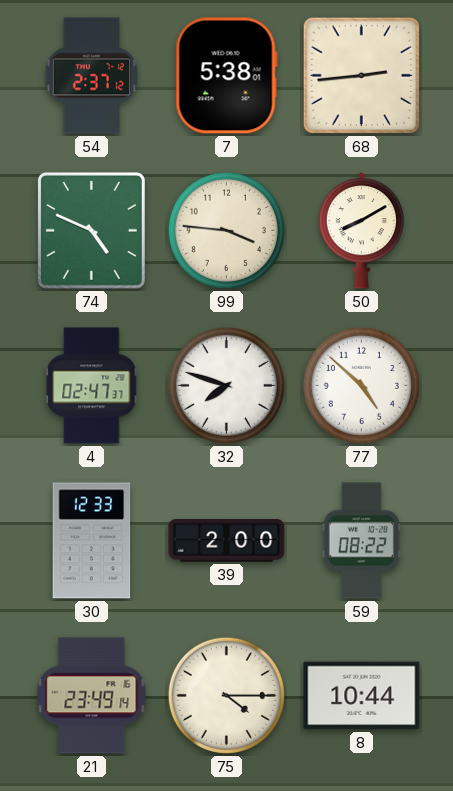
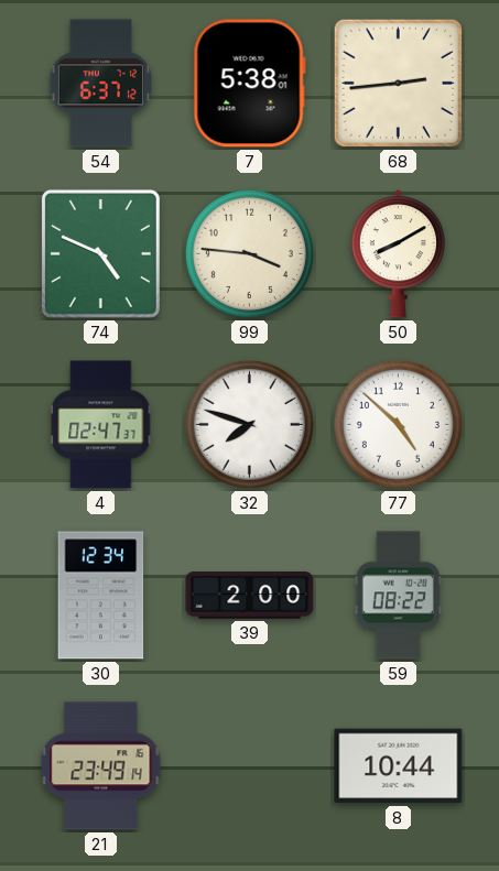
54: 2:37 -> 6:37 (101, 84)
30: 12:33 -> 12:34 (101, 596)
75: 4:15 -> none (226, 695)
